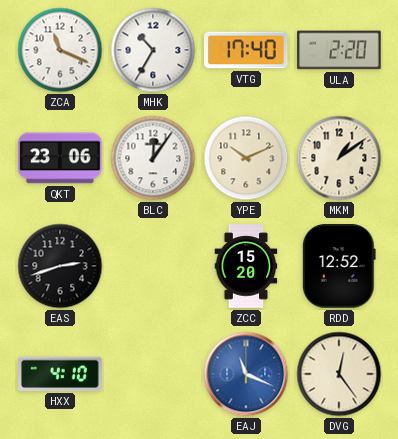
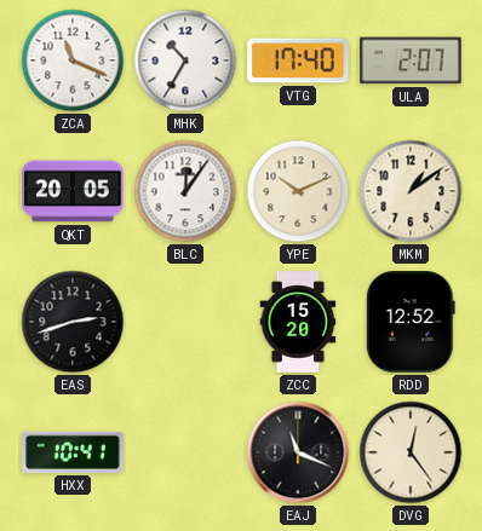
ULA: 2:20 -> 2:07 (411, 60)
QKT: 23:06 -> 20:05 (73, 191)
HXX: 4:10 -> 10:41 (73, 452)
EAJ dial: blue -> black (298, 452)
